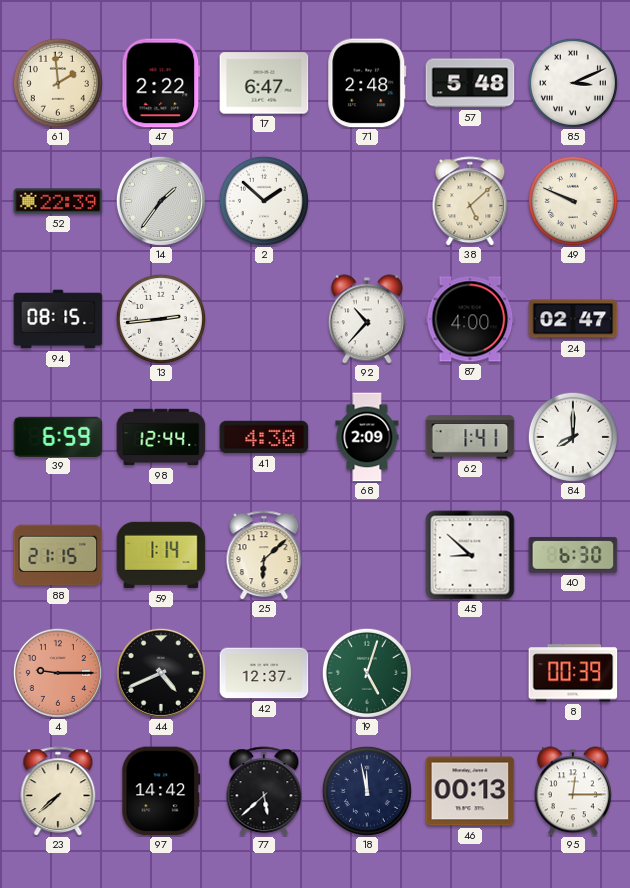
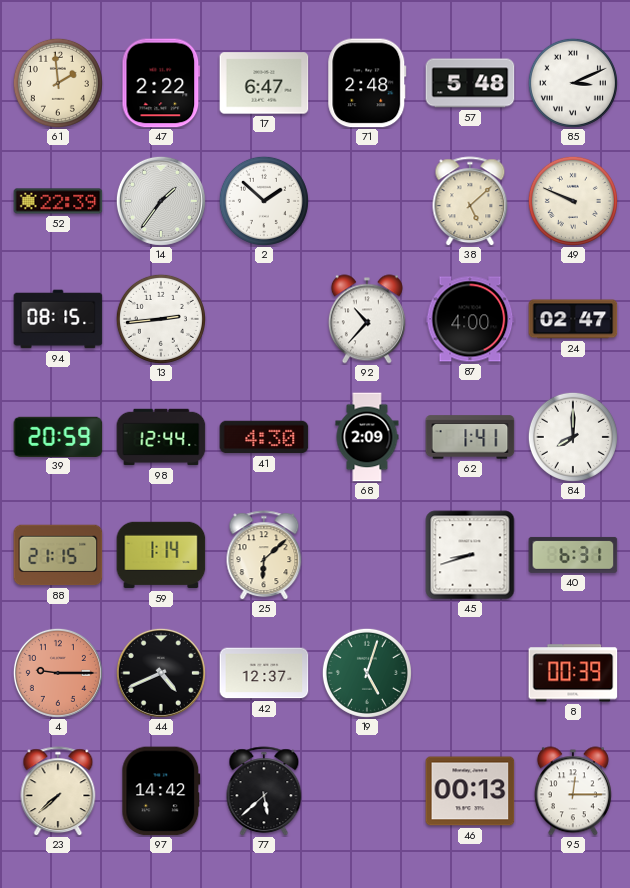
39: 6:59 -> 20:59 (58, 436)
45: 8:52 -> 8:42 (470, 555)
40: 6:30 -> 6:31 (573, 555)
18: 11:58 -> none (367, 791)
